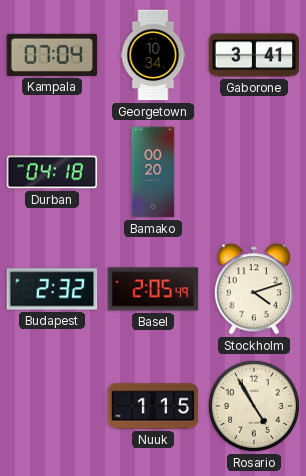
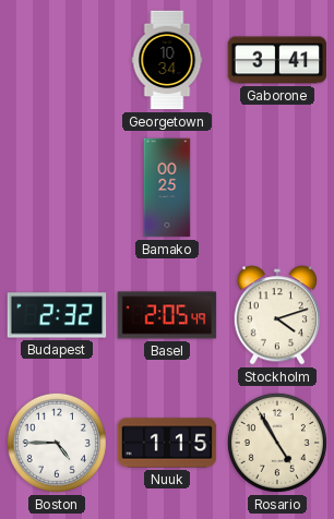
Kampala: 07:04 -> none (52, 55)
Durban: 04:18 -> none (52, 172)
Bamako: 00:20 -> 00:25 (167, 188)
Boston: none -> 4:45 (57, 443)
